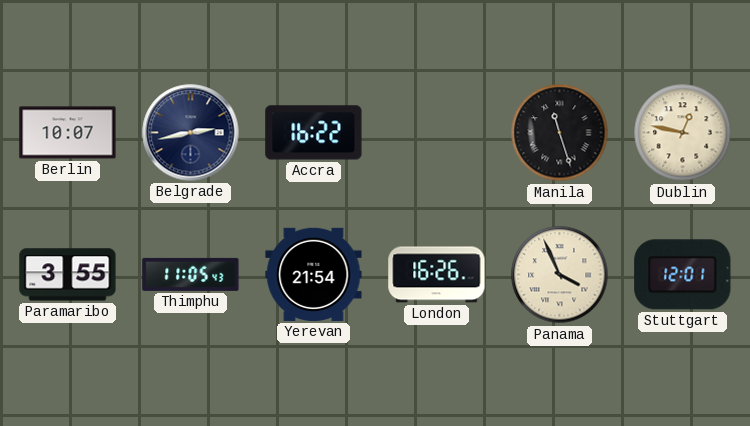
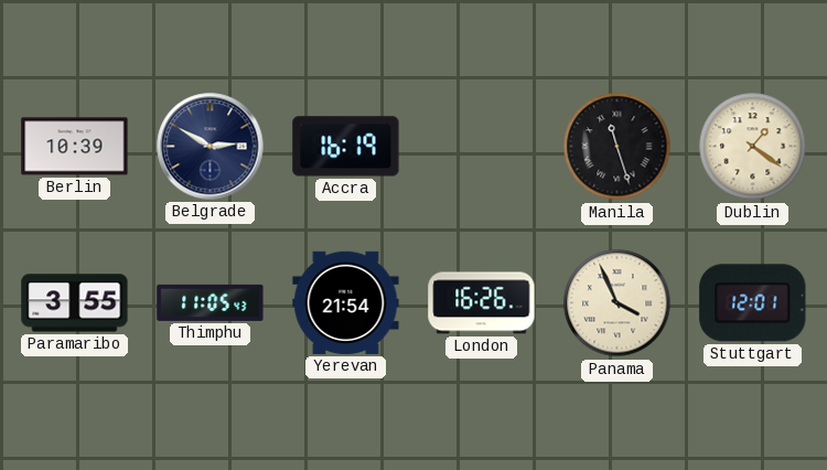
Berlin: 10:07 -> 10:39 (75, 147)
Belgrade: 2:43 -> 2:50 (211, 147)
Accra: 16:22 -> 16:19 (346, 147)
Dublin: 12:47 -> 1:21 (753, 147)
